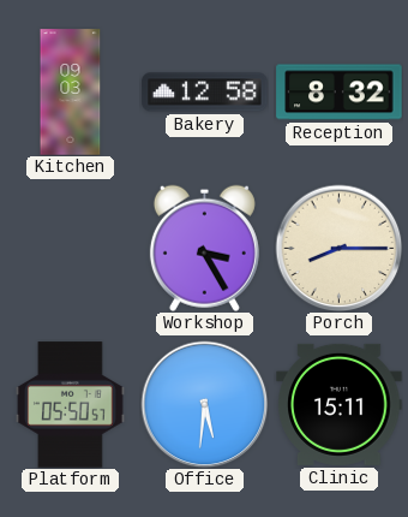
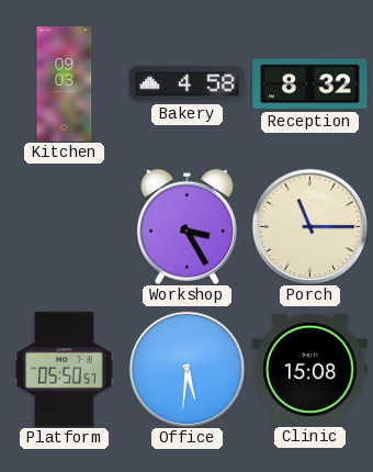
Bakery: 12:58 -> 4:58 (188, 85)
Porch: 8:15 -> 11:15 (309, 226)
Clinic: 15:11 -> 15:08 (310, 369)
